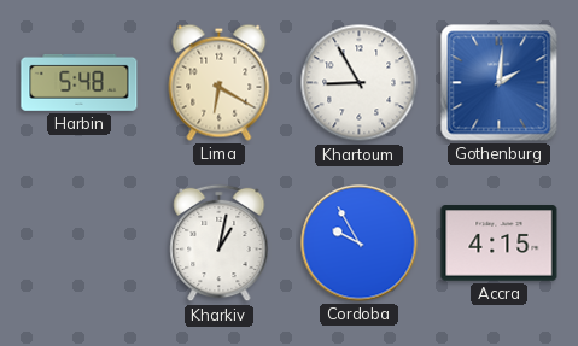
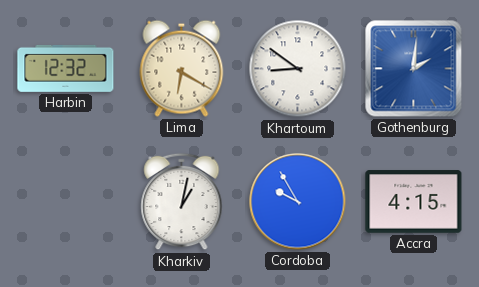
Harbin: 5:48 -> 12:32 (66, 68)
Khartoum: 8:55 -> 8:51 (298, 69)
